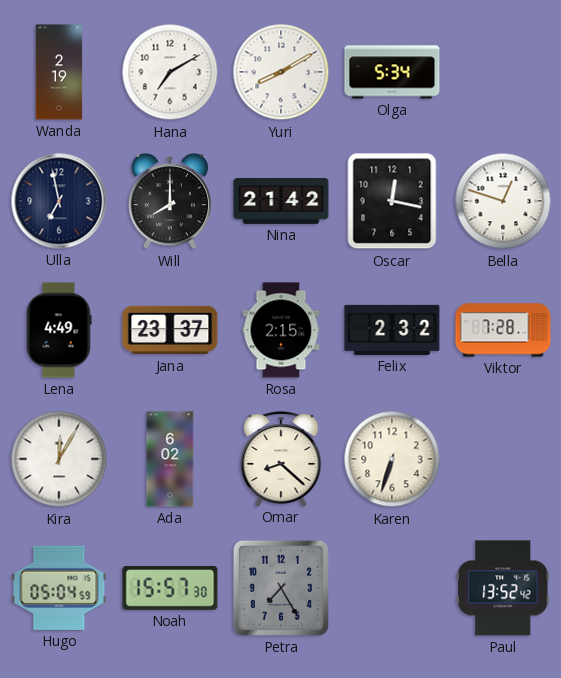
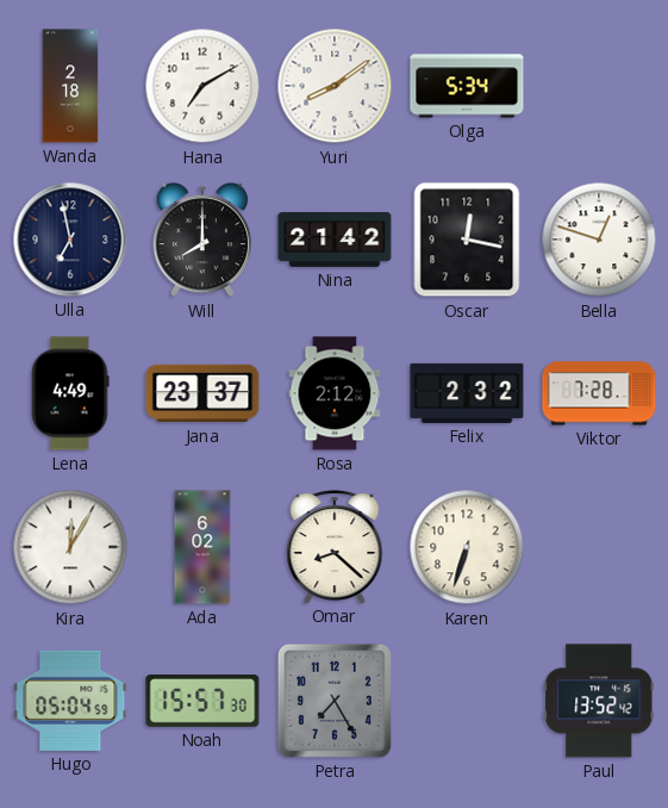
Wanda: 2:19 -> 2:18 (70, 86)
Yuri: 8:10 -> 8:09 (335, 86)
Rosa: 2:15 -> 2:12 (335, 393)
